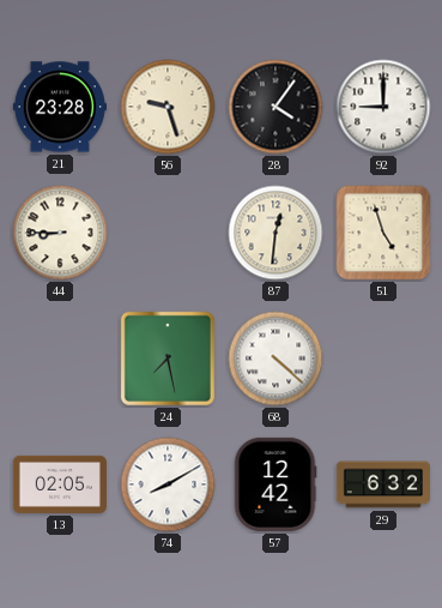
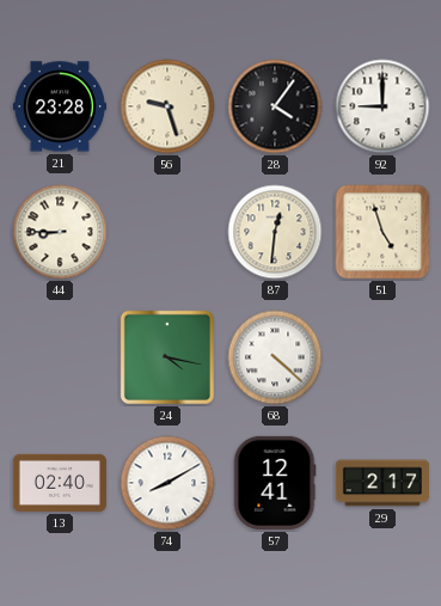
24: 7:28 -> 4:17 (167, 357)
13: 02:05 -> 02:40 (60, 483)
57: 12:42 -> 12:41 (275, 483)
29: 6:32 -> 2:17 (382, 483)
